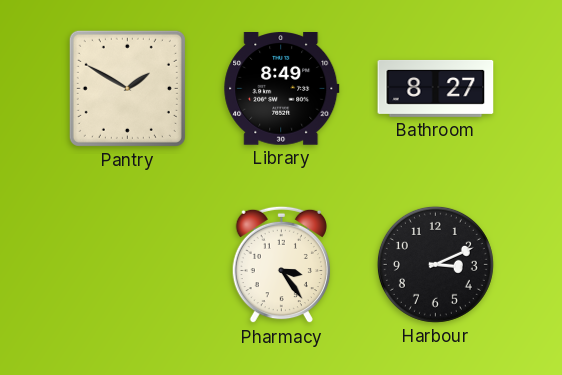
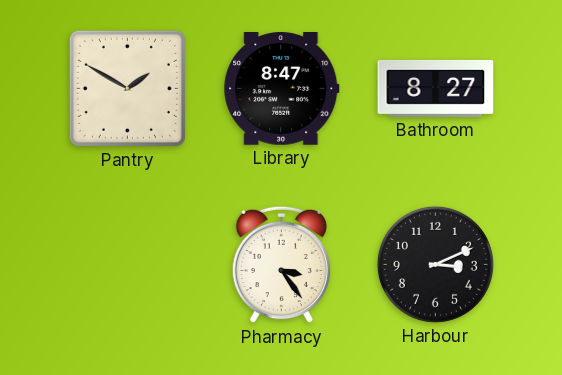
Library: 8:49 -> 8:47 (282, 89)
